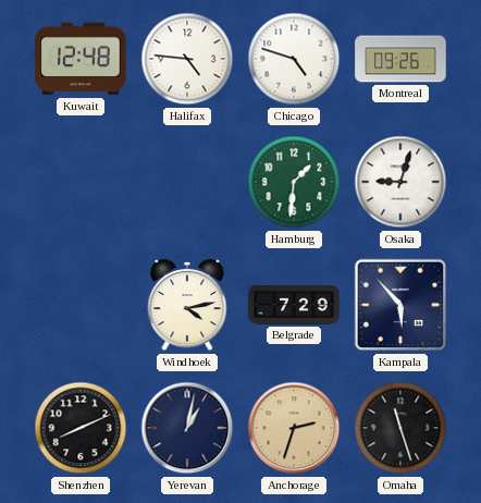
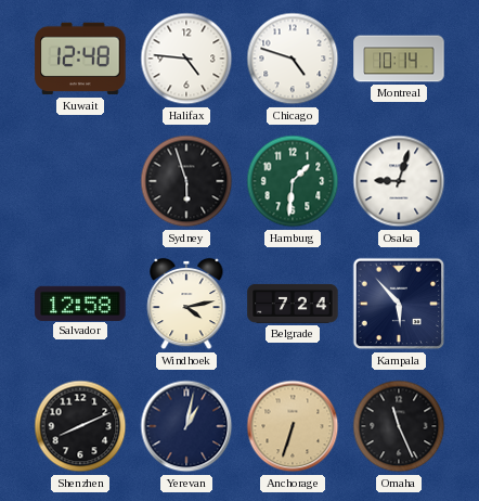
Montreal: 09:26 -> 10:14 (399, 59)
Sydney: none -> 5:57 (186, 181)
Salvador: none -> 12:58 (80, 303)
Belgrade: 7:29 -> 7:24 (293, 304)
Anchorage: 2:33 -> 6:33 (293, 426)
Omaha: 11:27 -> 11:26 (399, 426)
